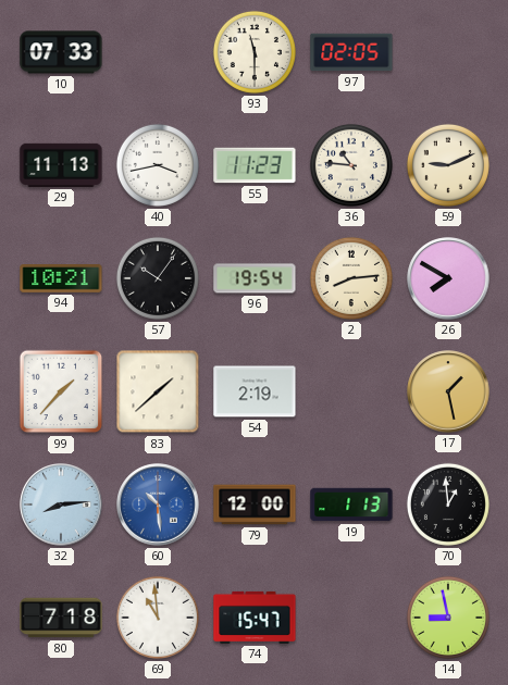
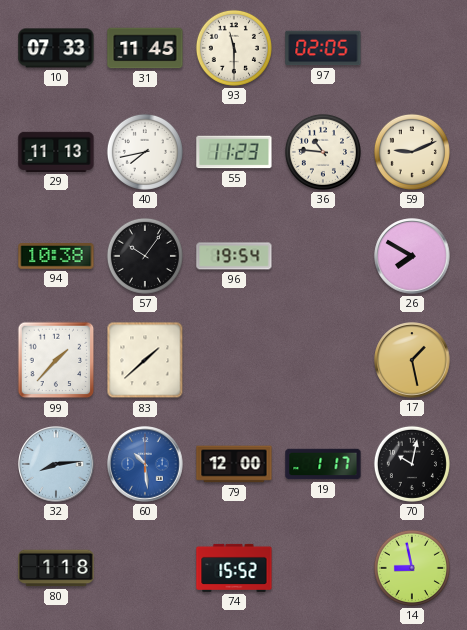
31: none -> 11:45 (145, 48)
40: 3:43 -> 7:43 (145, 152)
94: 10:21 -> 10:38 (56, 257)
2: 8:14 -> none (351, 278)
54: 2:19 -> none (255, 391)
19: 1:13 -> 1:17 (323, 464)
70: 12:59 -> 10:02 (412, 464)
80: 7:18 -> 1:18 (56, 568)
69: 10:59 -> none (158, 618)
74: 15:47 -> 15:52 (234, 568)
